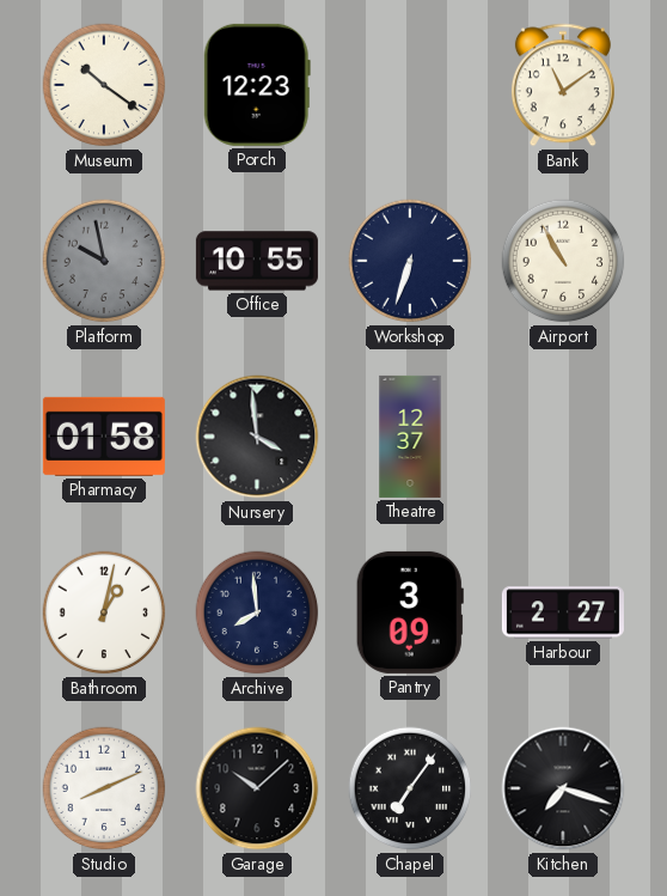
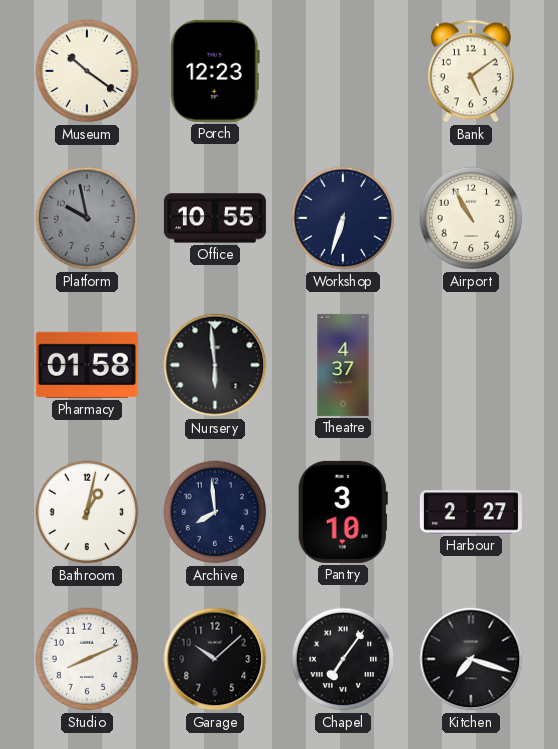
Bank: 11:09 -> 5:09 (471, 71)
Nursery: 3:59 -> 5:59 (215, 365)
Theatre: 12:37 -> 4:37 (343, 365)
Pantry: 3:09 -> 3:10 (343, 512)
